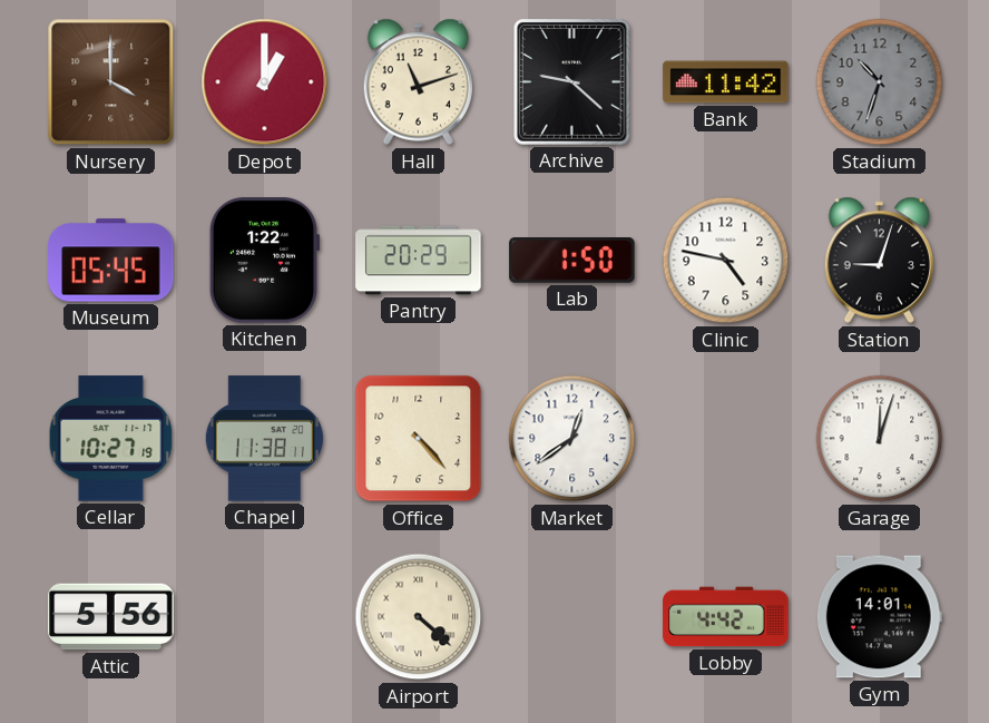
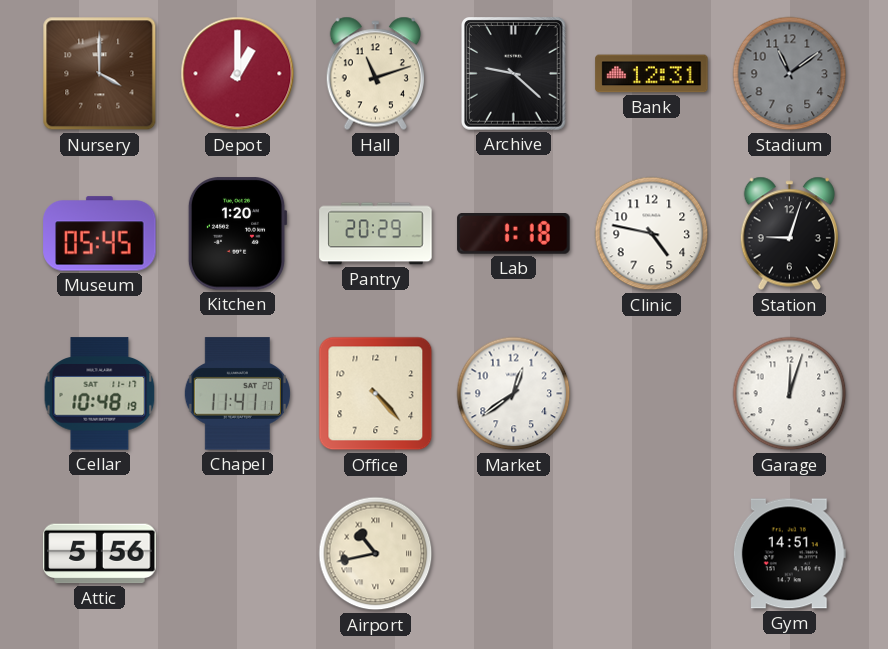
Bank: 11:42 -> 12:31 (652, 74)
Stadium: 10:33 -> 11:09 (790, 74)
Kitchen: 1:22 -> 1:20 (237, 234)
Lab: 1:50 -> 1:18 (514, 234)
Cellar: 10:27 -> 10:48 (100, 394)
Chapel: 11:38 -> 11:41 (237, 394)
Airport: 4:22 -> 10:43 (376, 554)
Lobby: 4:42 -> none (726, 617)
Gym: 14:01 -> 14:51 (789, 554)
